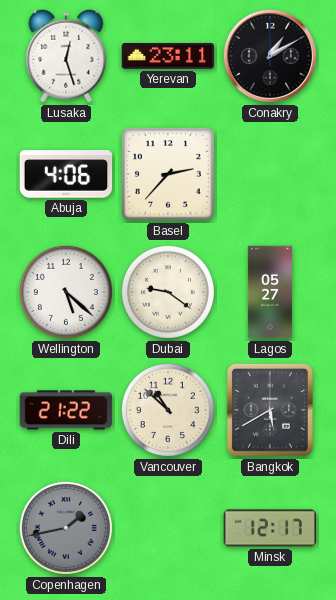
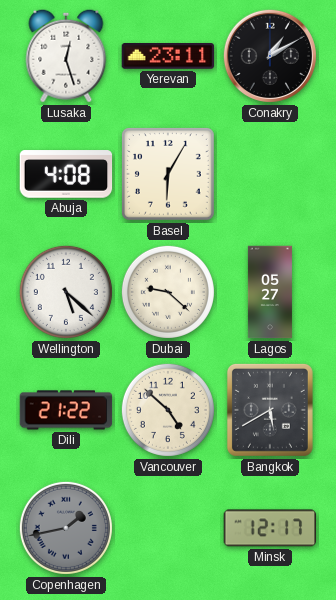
Abuja: 4:06 -> 4:08 (66, 174)
Basel: 2:37 -> 6:05 (168, 174)
Dubai: 9:21 -> 9:22 (168, 292)
Vancouver: 10:52 -> 4:52 (168, 410)
